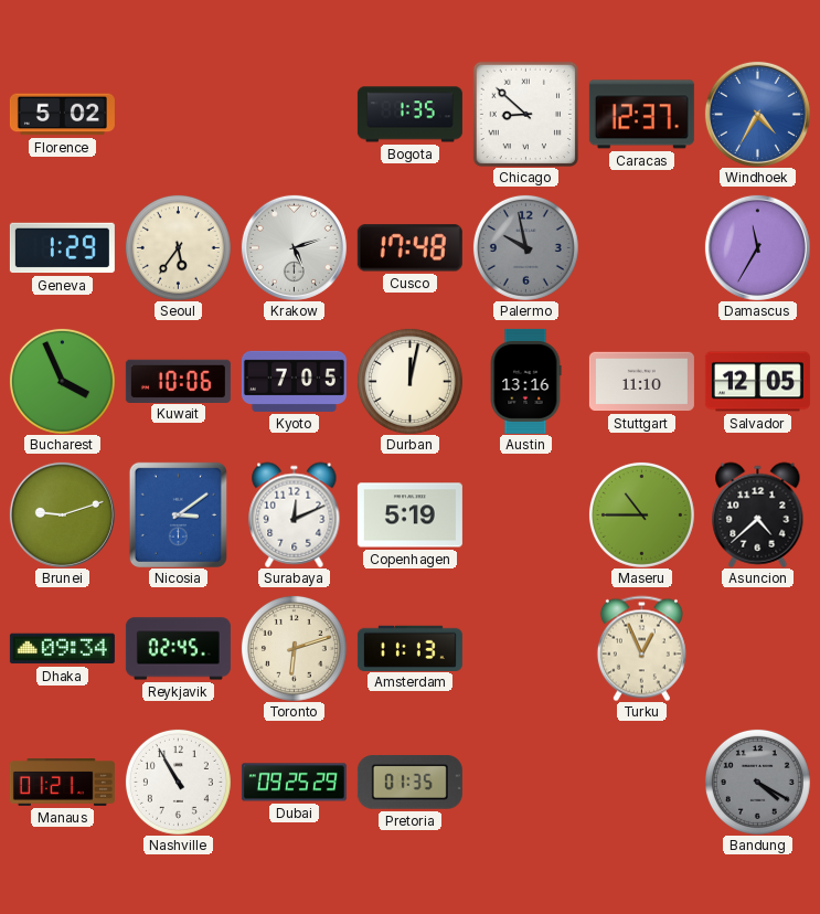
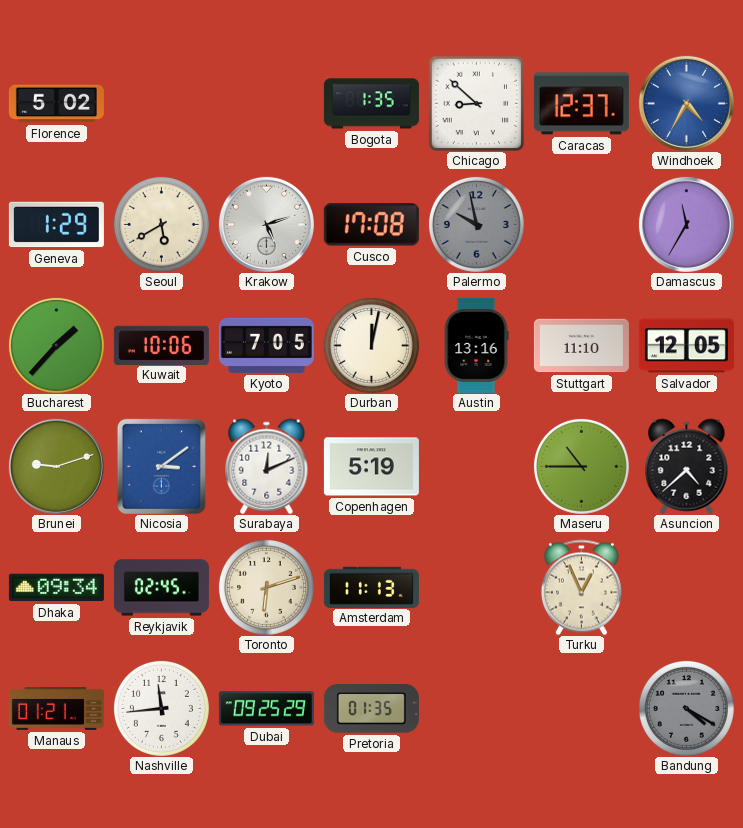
Seoul: 5:36 -> 5:40 (161, 224)
Cusco: 17:48 -> 17:08 (371, 225)
Bucharest: 3:56 -> 1:37 (56, 345)
Nashville: 10:55 -> 11:44 (161, 708)
